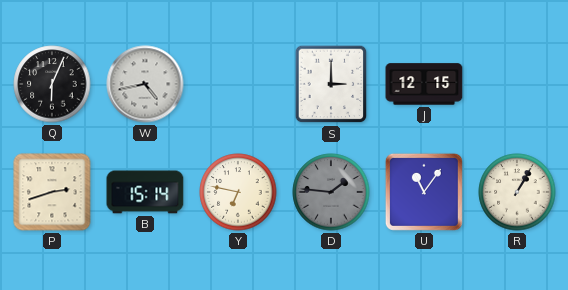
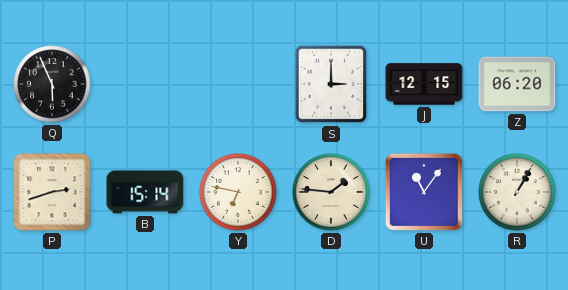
Q: 6:04 -> 5:56 (52, 84)
W: 4:43 -> none (145, 84)
Z: none -> 06:20 (517, 84)
D dial: grey -> cream (331, 192)
